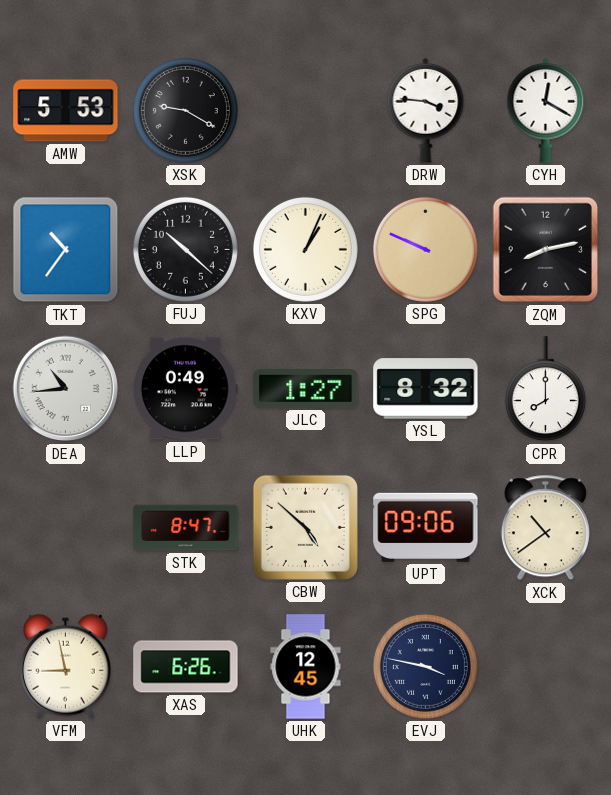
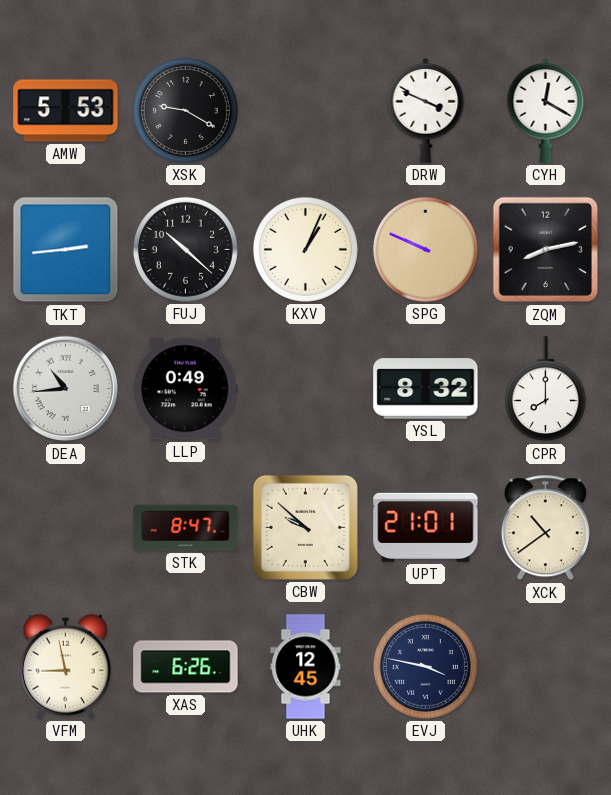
DRW: 3:46 -> 3:49 (426, 110)
TKT: 10:36 -> 2:44 (66, 250)
JLC: 1:27 -> none (306, 388)
CBW: 4:52 -> 9:52 (305, 527)
UPT: 09:06 -> 21:01 (426, 527)
